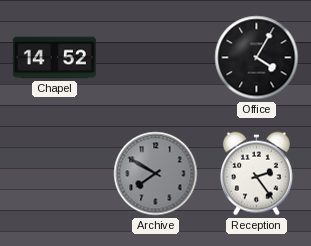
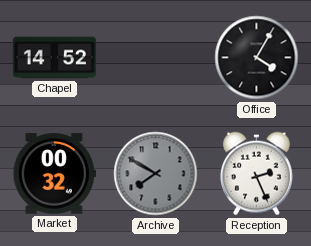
Market: none -> 00:32 (54, 174)
Reception: 2:24 -> 2:26 (256, 174)
